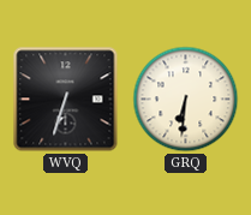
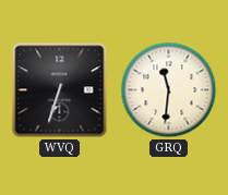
GRQ: 6:31 -> 11:31 (169, 90)
